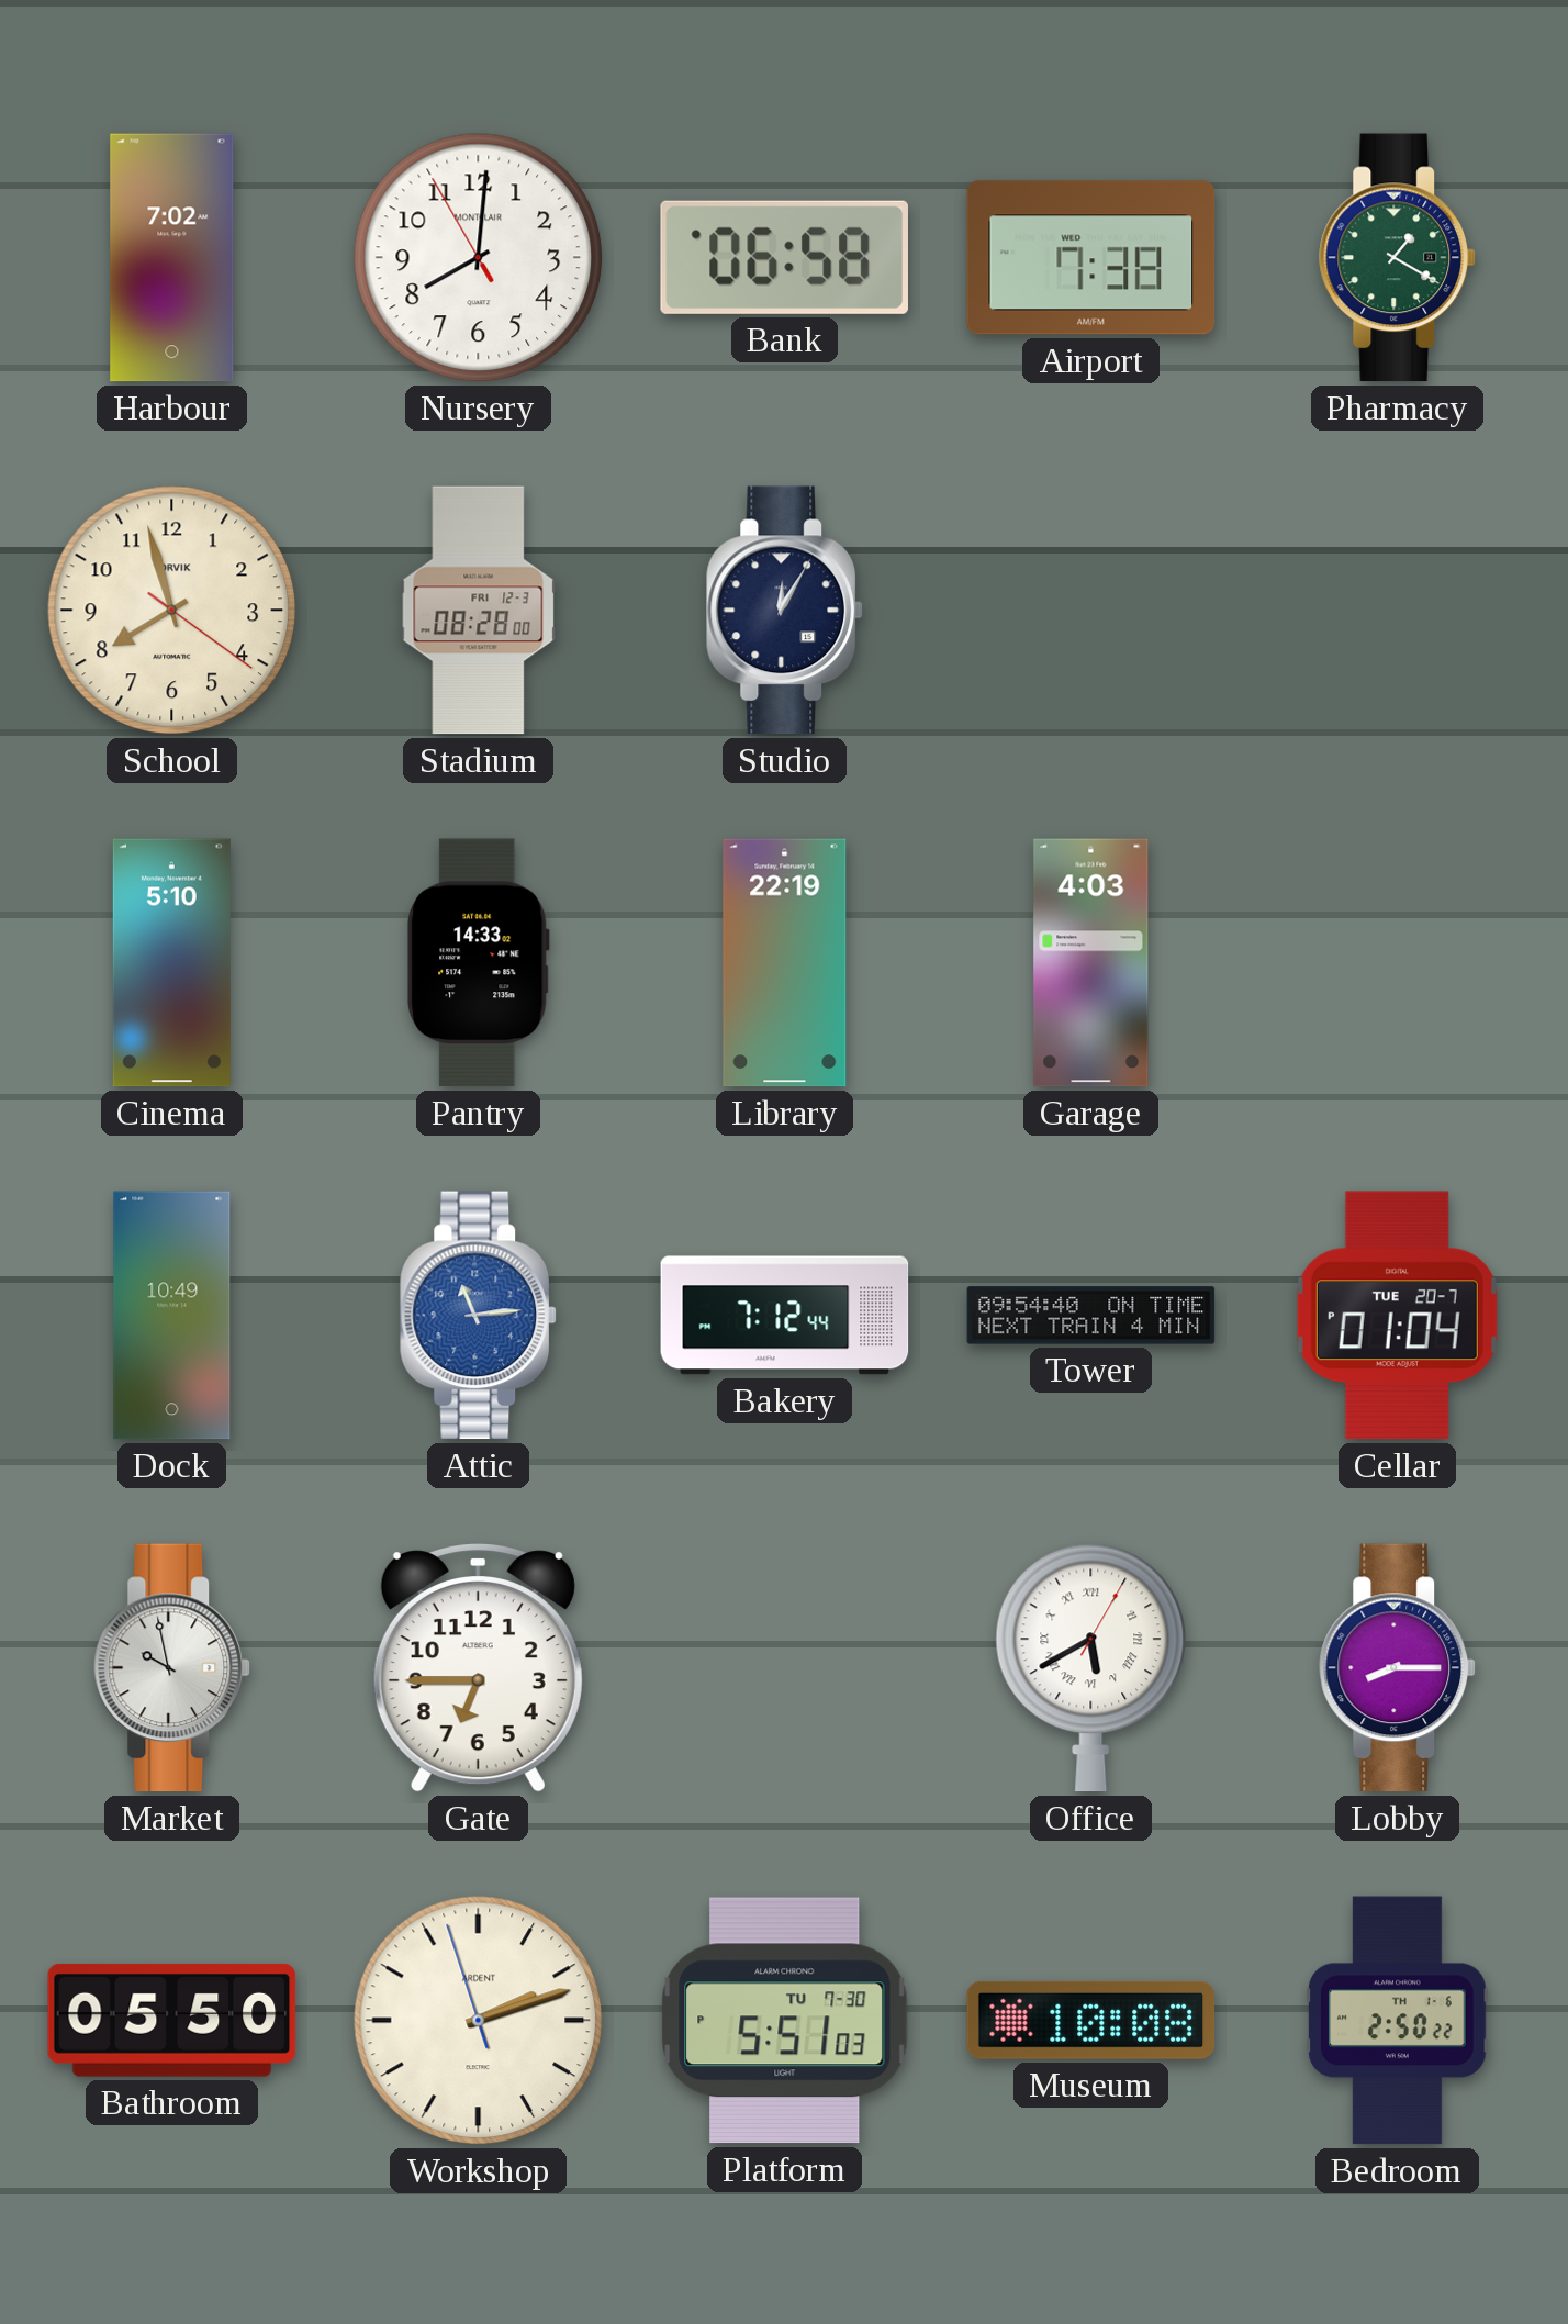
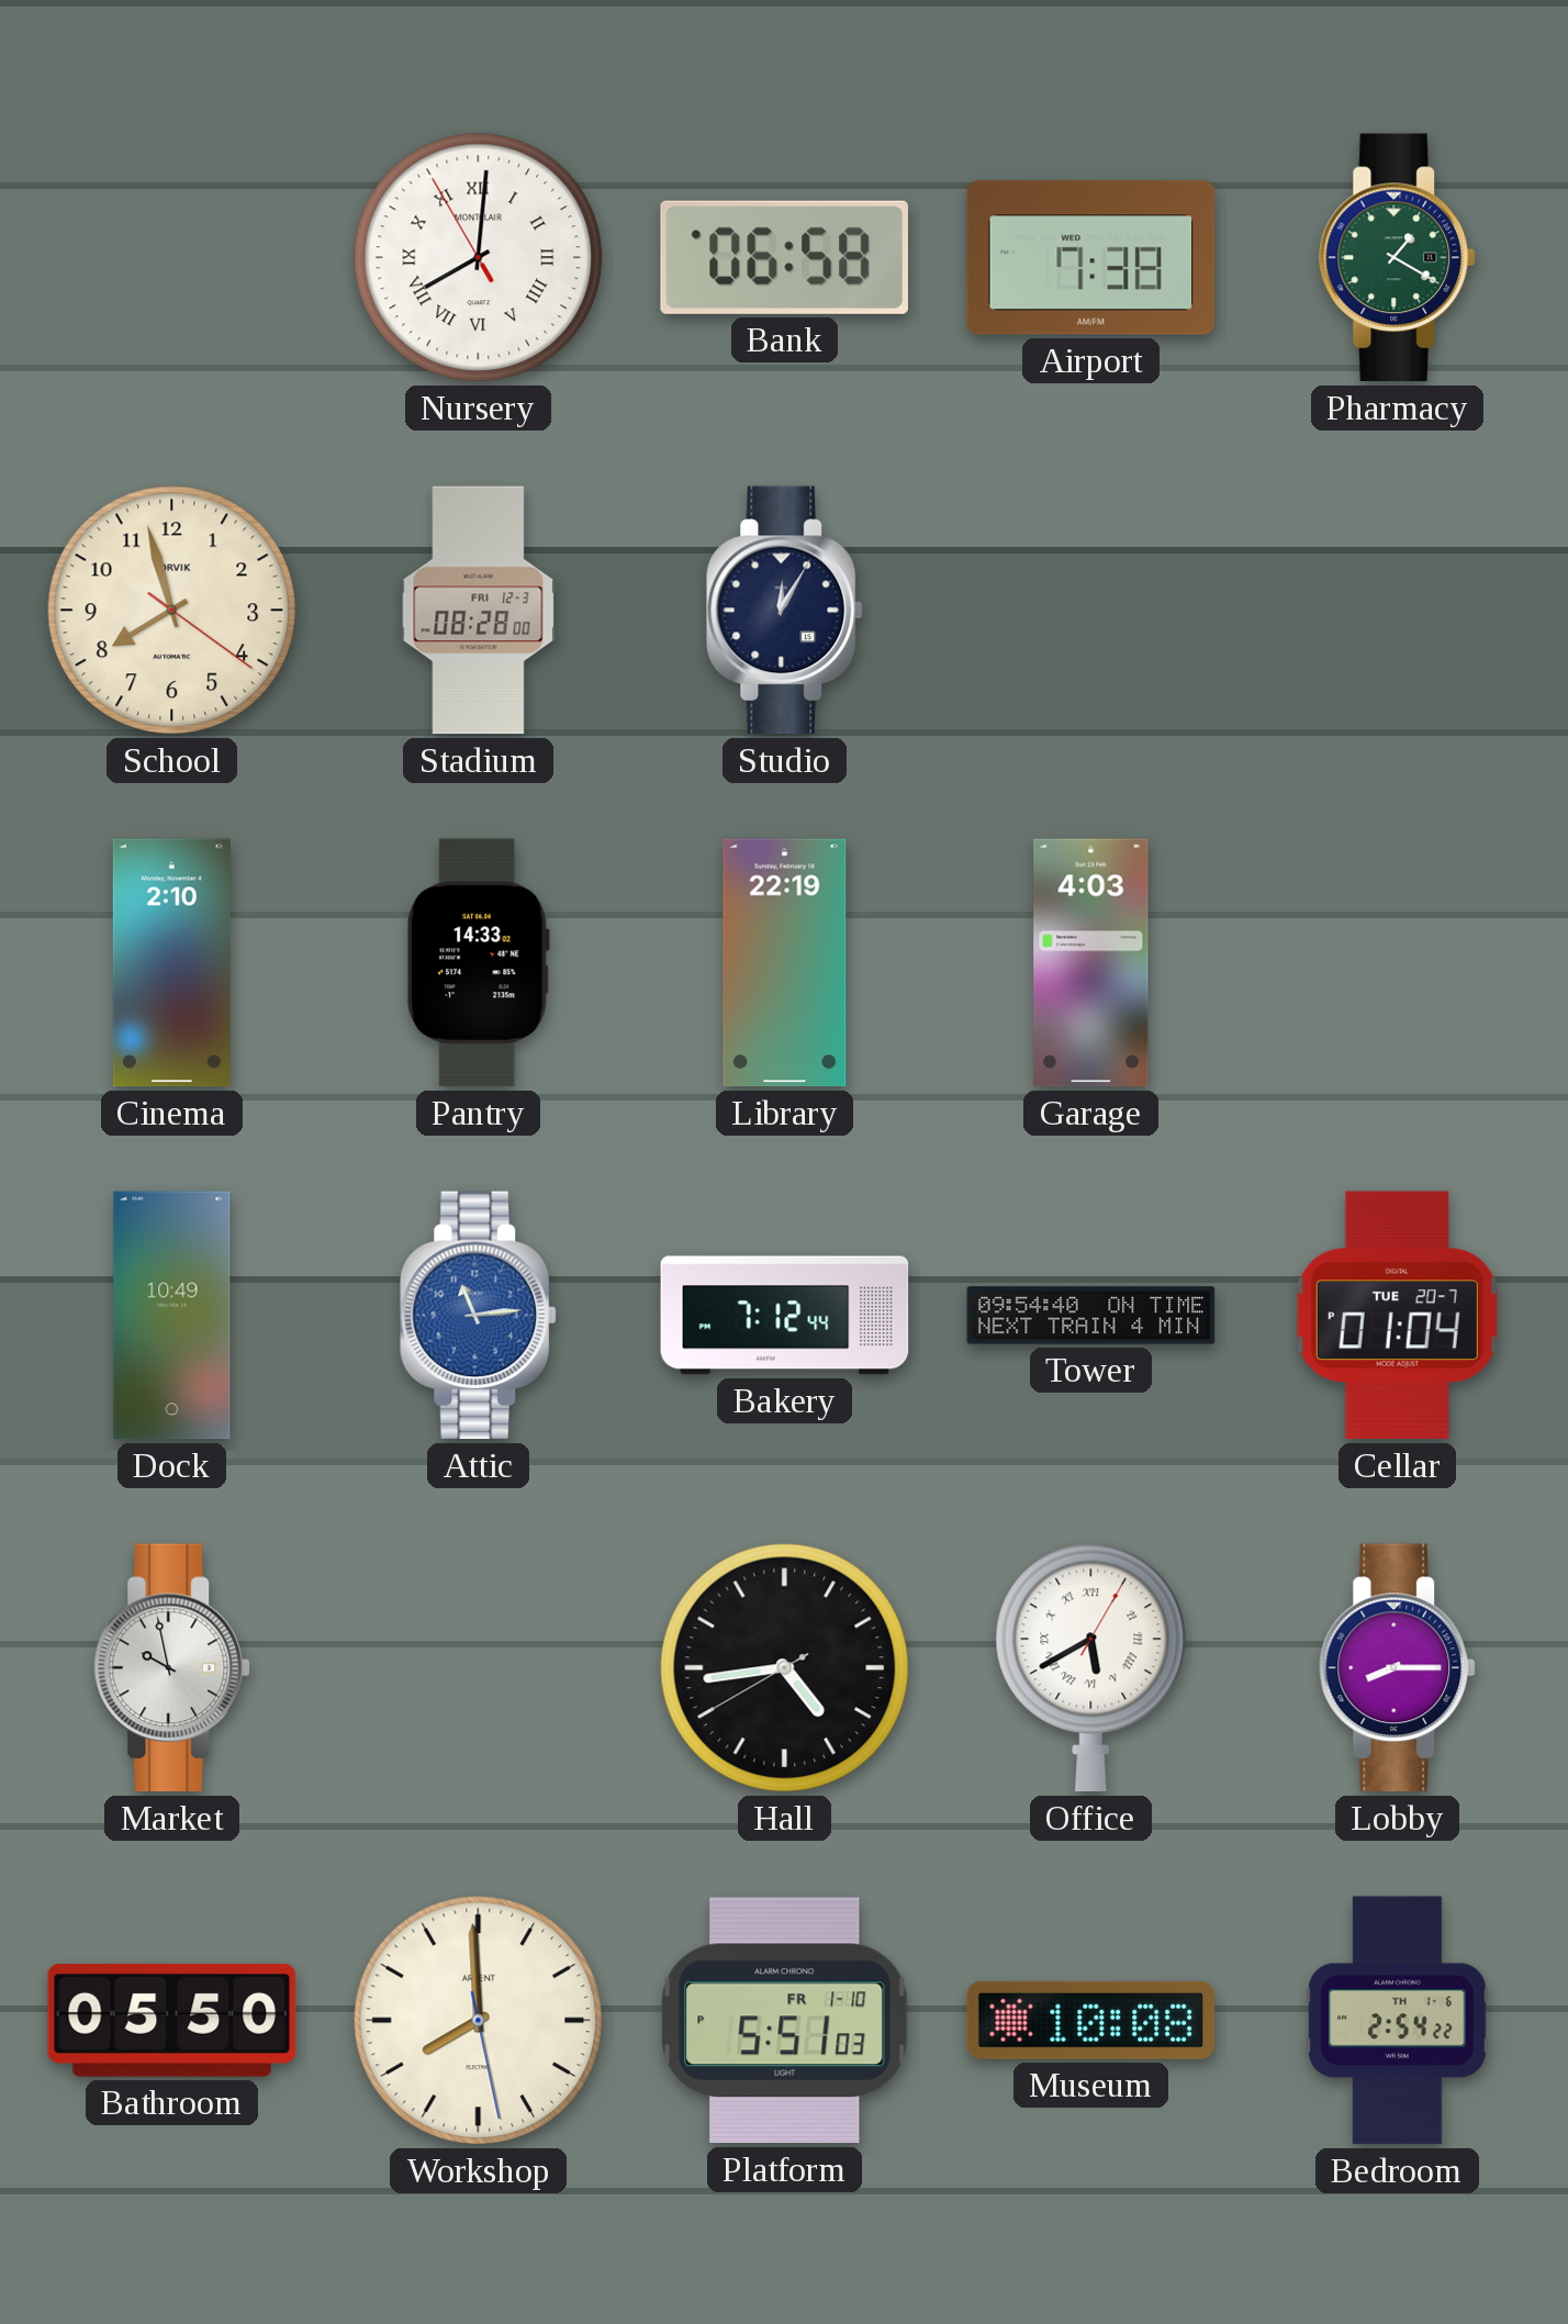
Harbour: 7:02 -> none (172, 258)
Nursery numerals: Arabic -> Roman (479, 258)
Cinema: 5:10 -> 2:10 (171, 963)
Gate: 6:45 -> none (478, 1668)
Hall: none -> 4:43 (785, 1668)
Workshop: 2:11 -> 7:59 (479, 2021)
Platform date: TU 7-30 -> FR 1-10 (785, 2021)
Bedroom: 2:50 -> 2:54 (1398, 2021)
